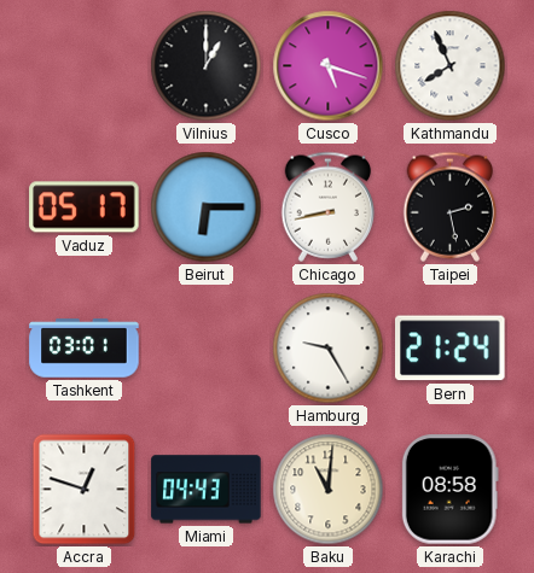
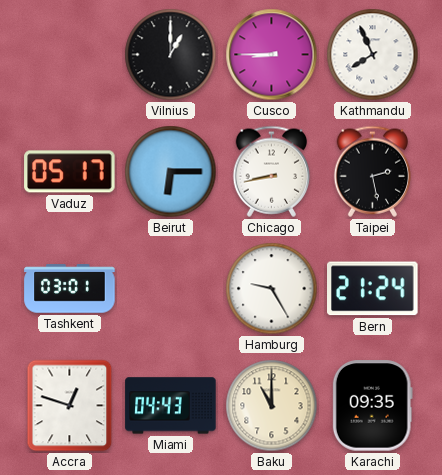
Cusco: 5:18 -> 8:45 (272, 55)
Baku: 11:01 -> 11:00 (272, 406)
Karachi: 08:58 -> 09:35 (372, 406)
